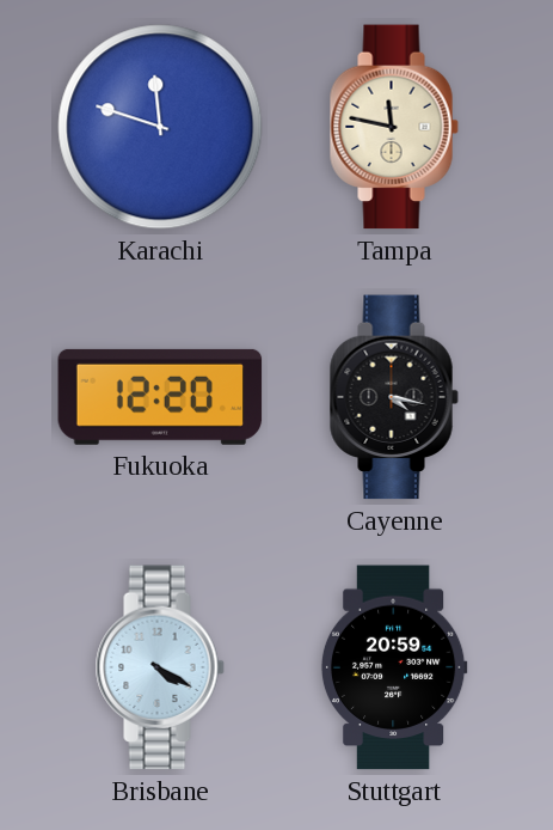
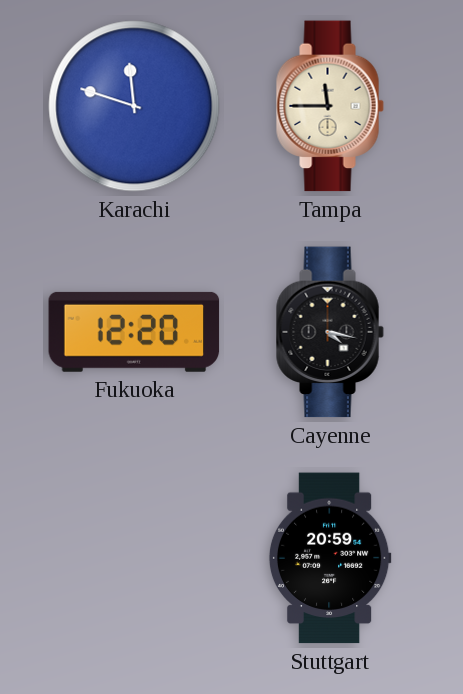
Tampa: 11:47 -> 11:45 (330, 106)
Brisbane: 4:20 -> none (160, 667)
